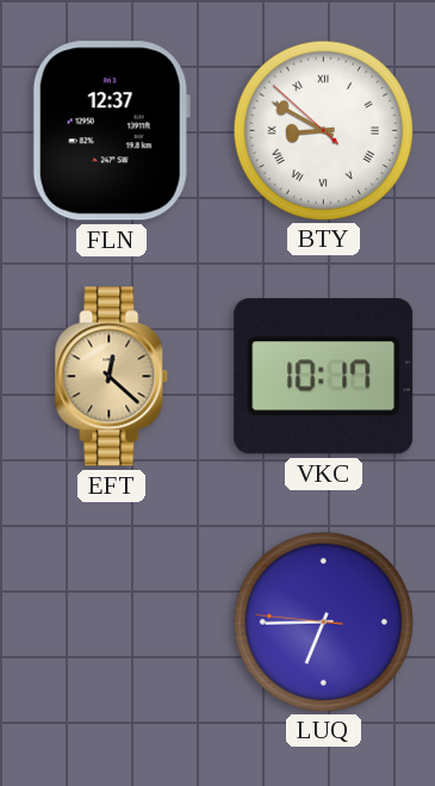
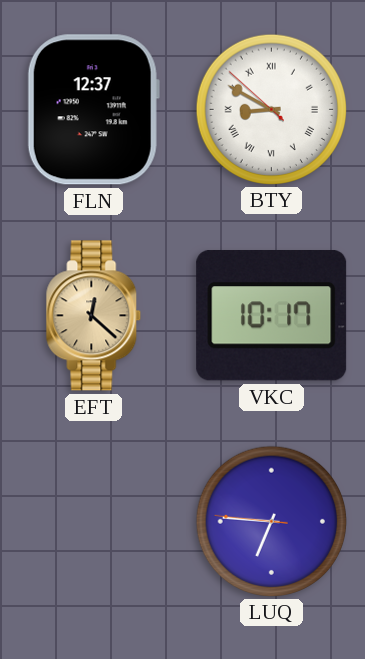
LUQ: 6:44 -> 6:45 (271, 521)
